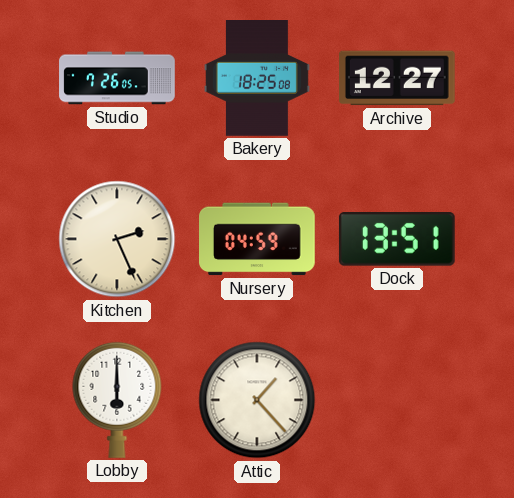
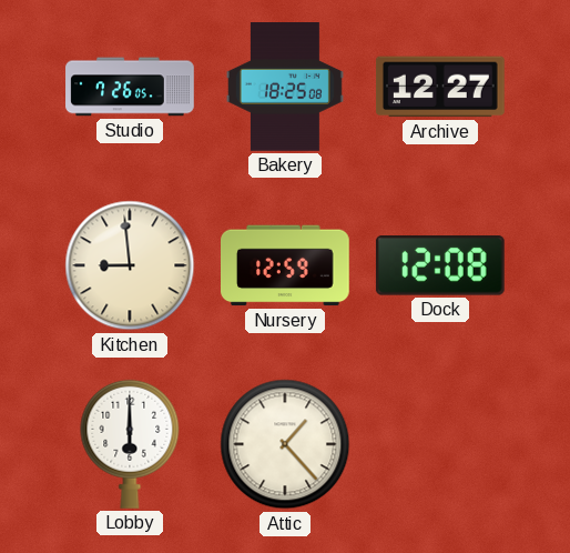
Kitchen: 2:26 -> 8:59 (130, 265)
Nursery: 04:59 -> 12:59 (286, 265)
Dock: 13:51 -> 12:08 (440, 267)
